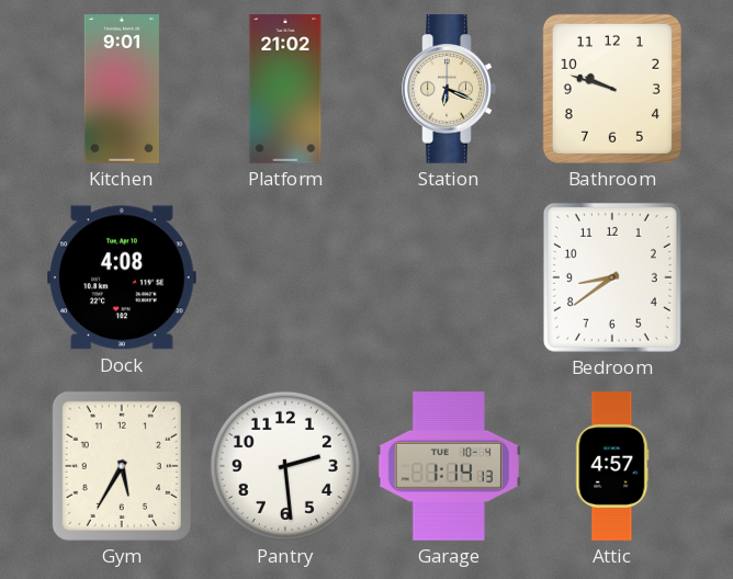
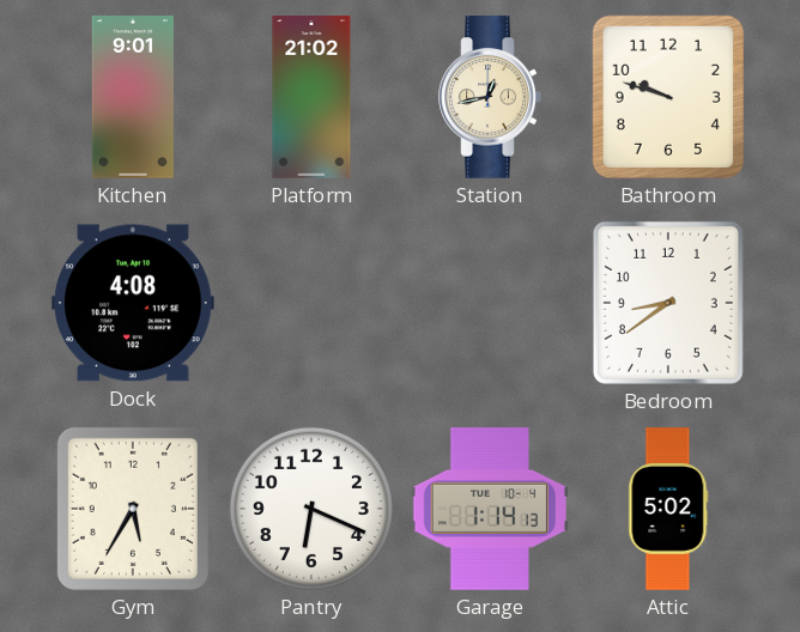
Station: 6:19 -> 12:43 (490, 97)
Pantry: 2:29 -> 6:19 (311, 509)
Attic: 4:57 -> 5:02 (668, 509)
